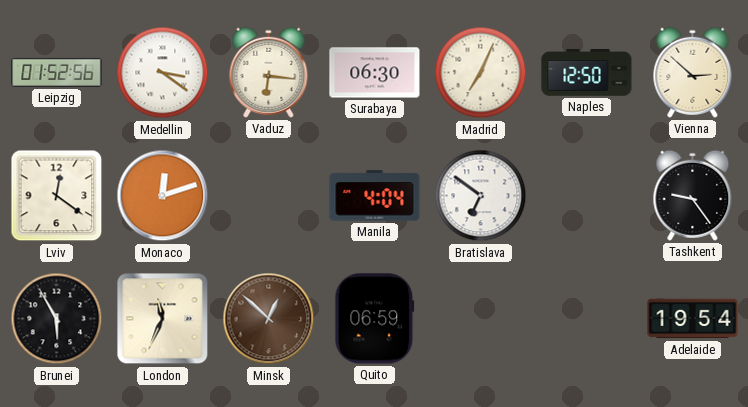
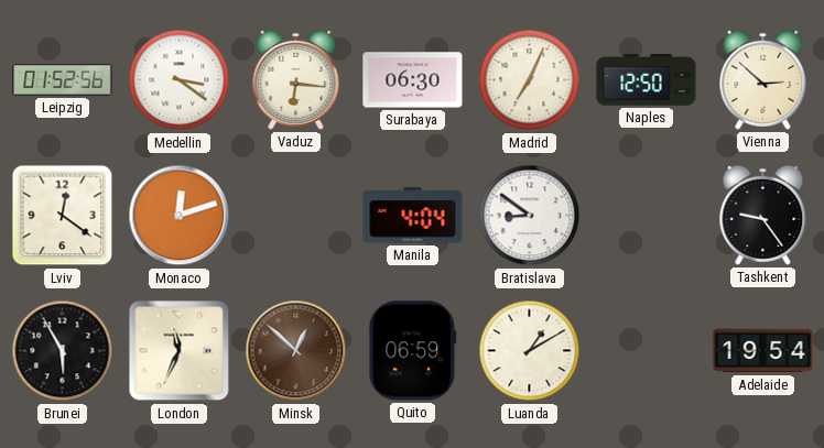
Bratislava: 6:51 -> 8:51 (530, 216)
Luanda: none -> 1:10 (530, 351)
